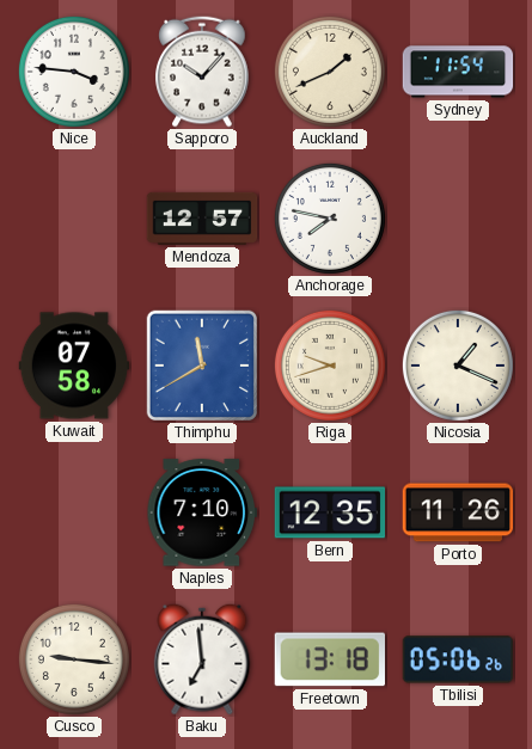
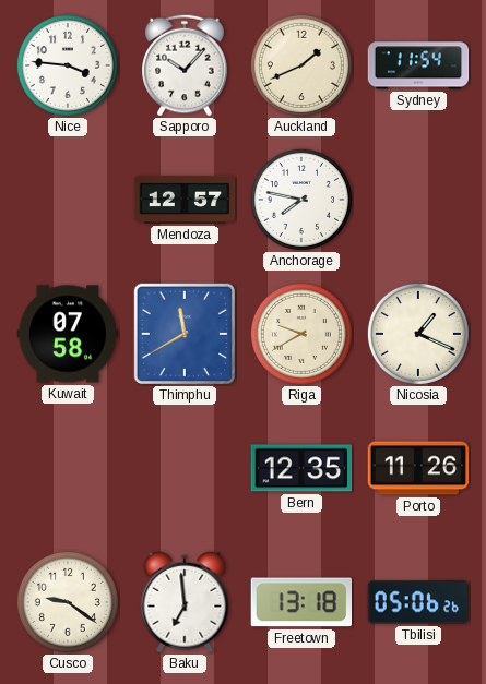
Riga: 9:42 -> 9:40 (301, 334)
Naples: 7:10 -> none (201, 512)
Cusco: 9:16 -> 9:21 (68, 602)
